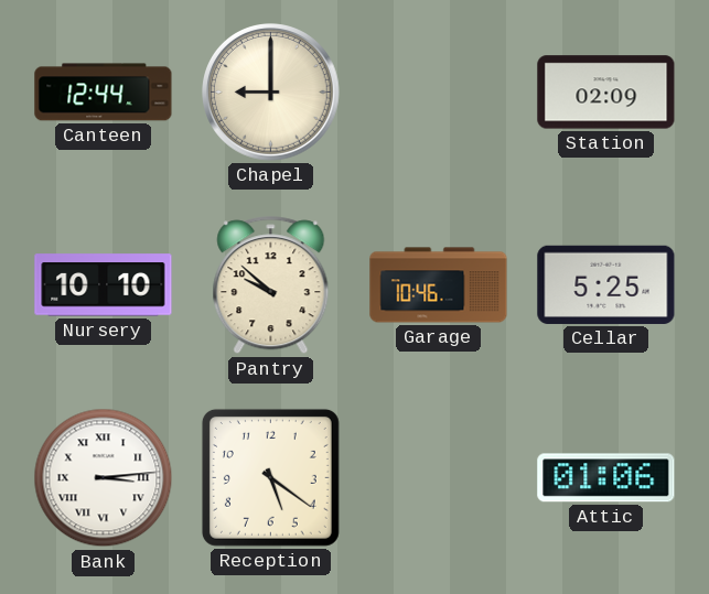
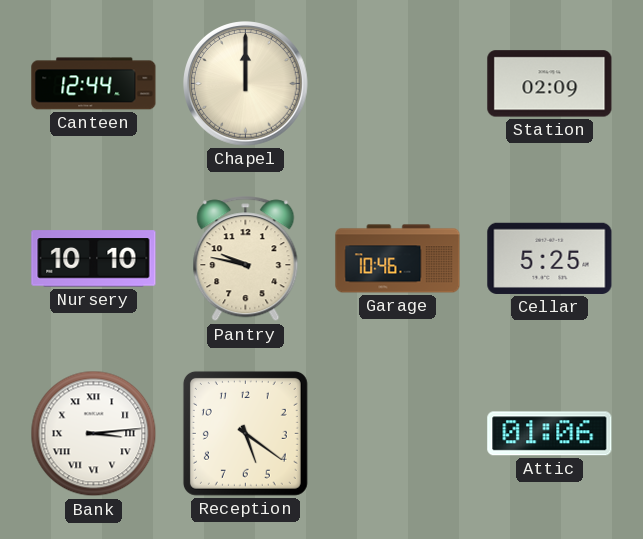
Chapel: 9:00 -> 12:00 (246, 84)
Pantry: 9:52 -> 9:47 (246, 259)
